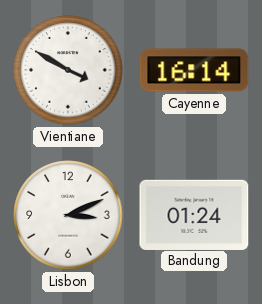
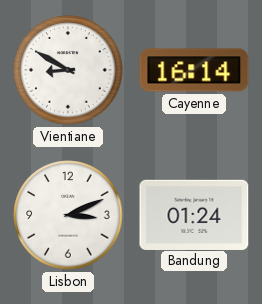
Vientiane: 3:50 -> 8:50 (68, 70)
